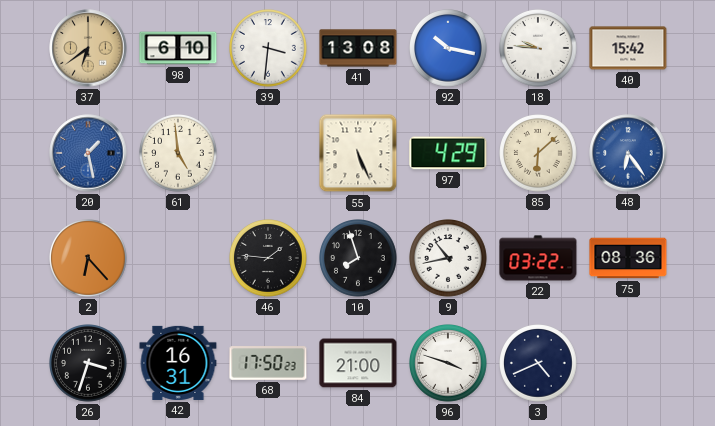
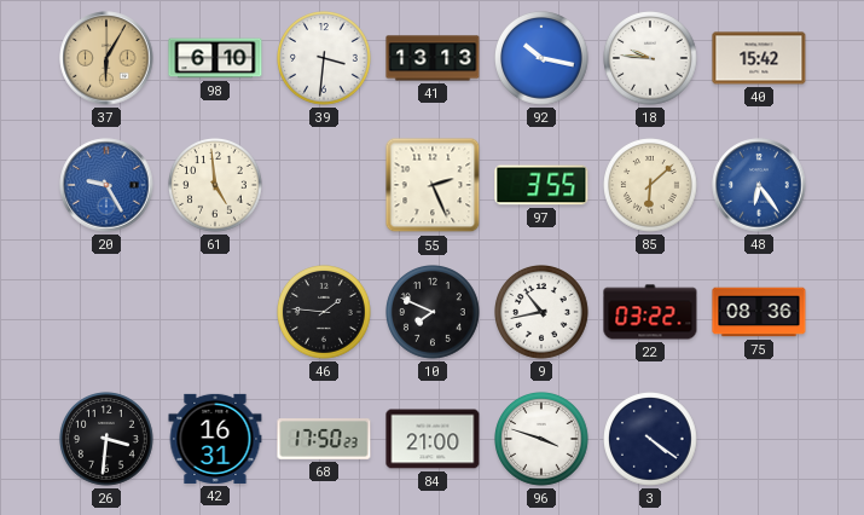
37: 6:39 -> 6:05 (106, 58)
41: 13:08 -> 13:13 (433, 58)
20: 1:28 -> 9:25 (106, 185)
55: 5:26 -> 2:26 (433, 185)
97: 4:29 -> 3:55 (541, 185)
2: 6:23 -> none (89, 259)
10: 7:57 -> 7:49 (434, 313)
26: 3:33 -> 3:31 (108, 440)
3: 4:41 -> 4:21 (651, 440)
